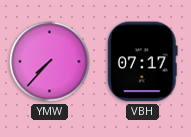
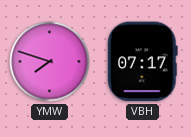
YMW: 7:37 -> 7:48 (50, 62)
